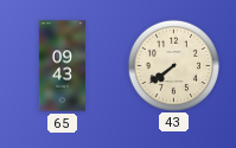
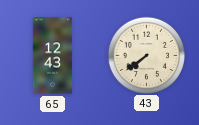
65: 09:43 -> 12:43 (53, 56)
